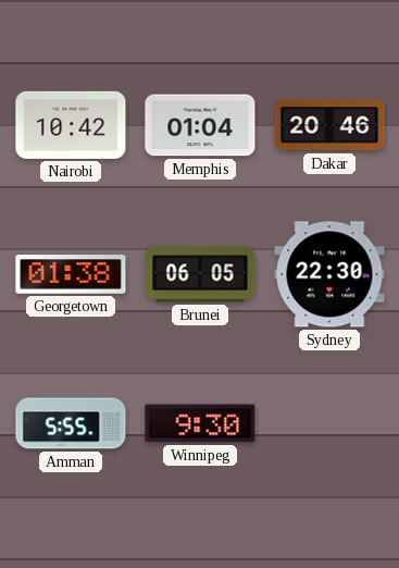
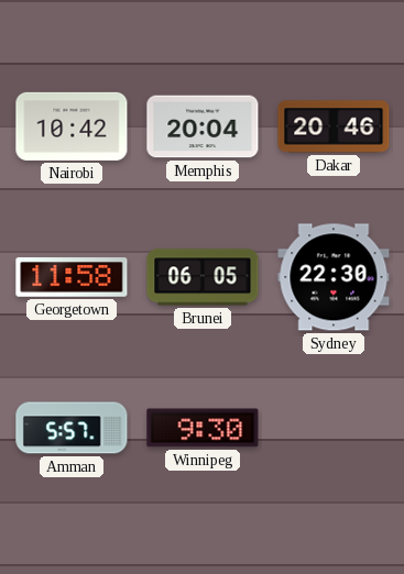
Memphis: 01:04 -> 20:04 (203, 126)
Georgetown: 01:38 -> 11:58 (72, 277)
Amman: 5:55 -> 5:57 (72, 428)
